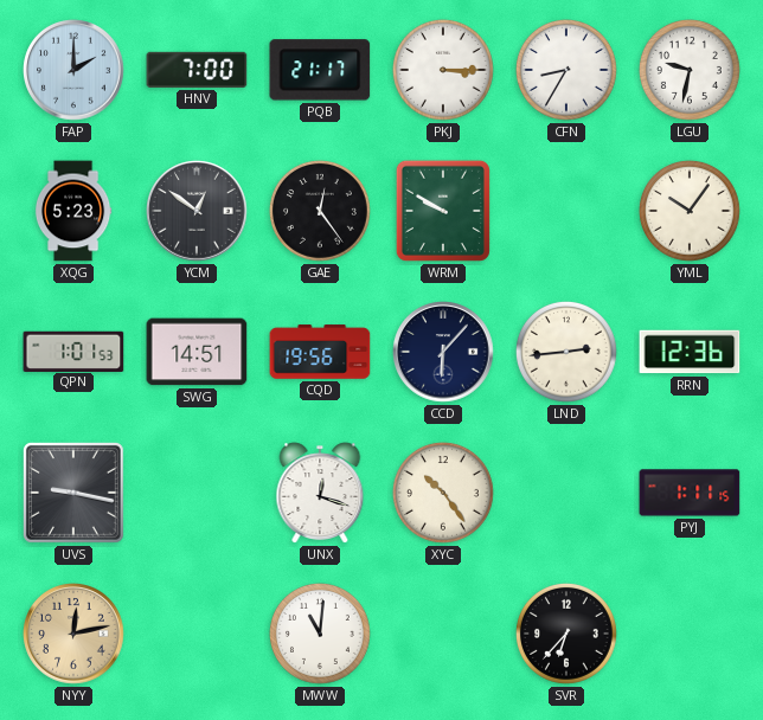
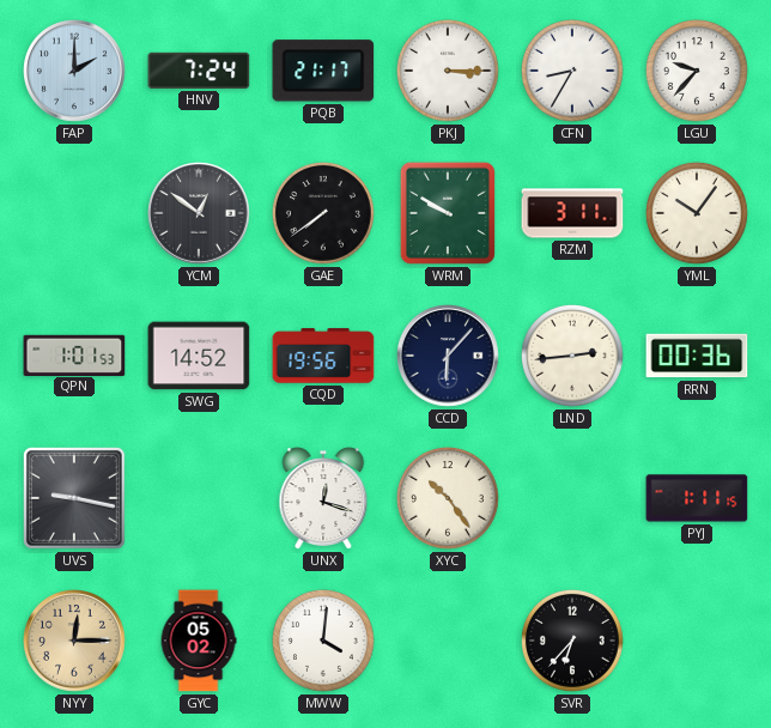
HNV: 7:00 -> 7:24 (199, 71)
LGU: 9:32 -> 9:37 (697, 71)
XQG: 5:23 -> none (73, 211)
GAE: 12:24 -> 7:39 (323, 213)
RZM: none -> 3:11 (572, 213)
SWG: 14:51 -> 14:52 (199, 356)
RRN: 12:36 -> 00:36 (697, 356)
NYY: 12:13 -> 12:15 (74, 641)
GYC: none -> 05:02 (199, 641)
MWW: 11:01 -> 4:01 (323, 641)
